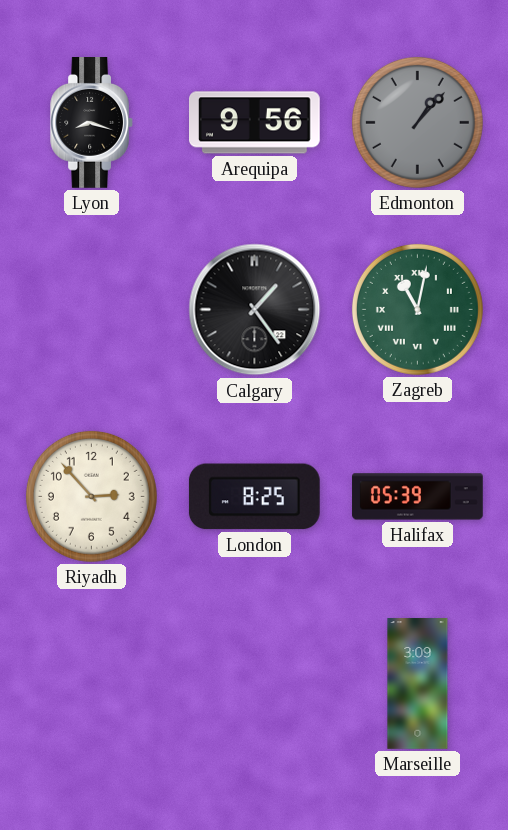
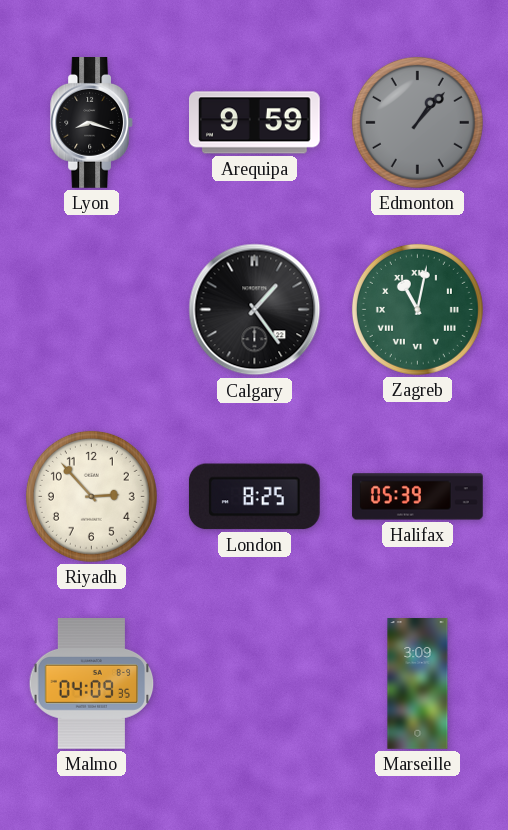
Arequipa: 9:56 -> 9:59 (255, 123)
Malmo: none -> 04:09 (92, 684)
